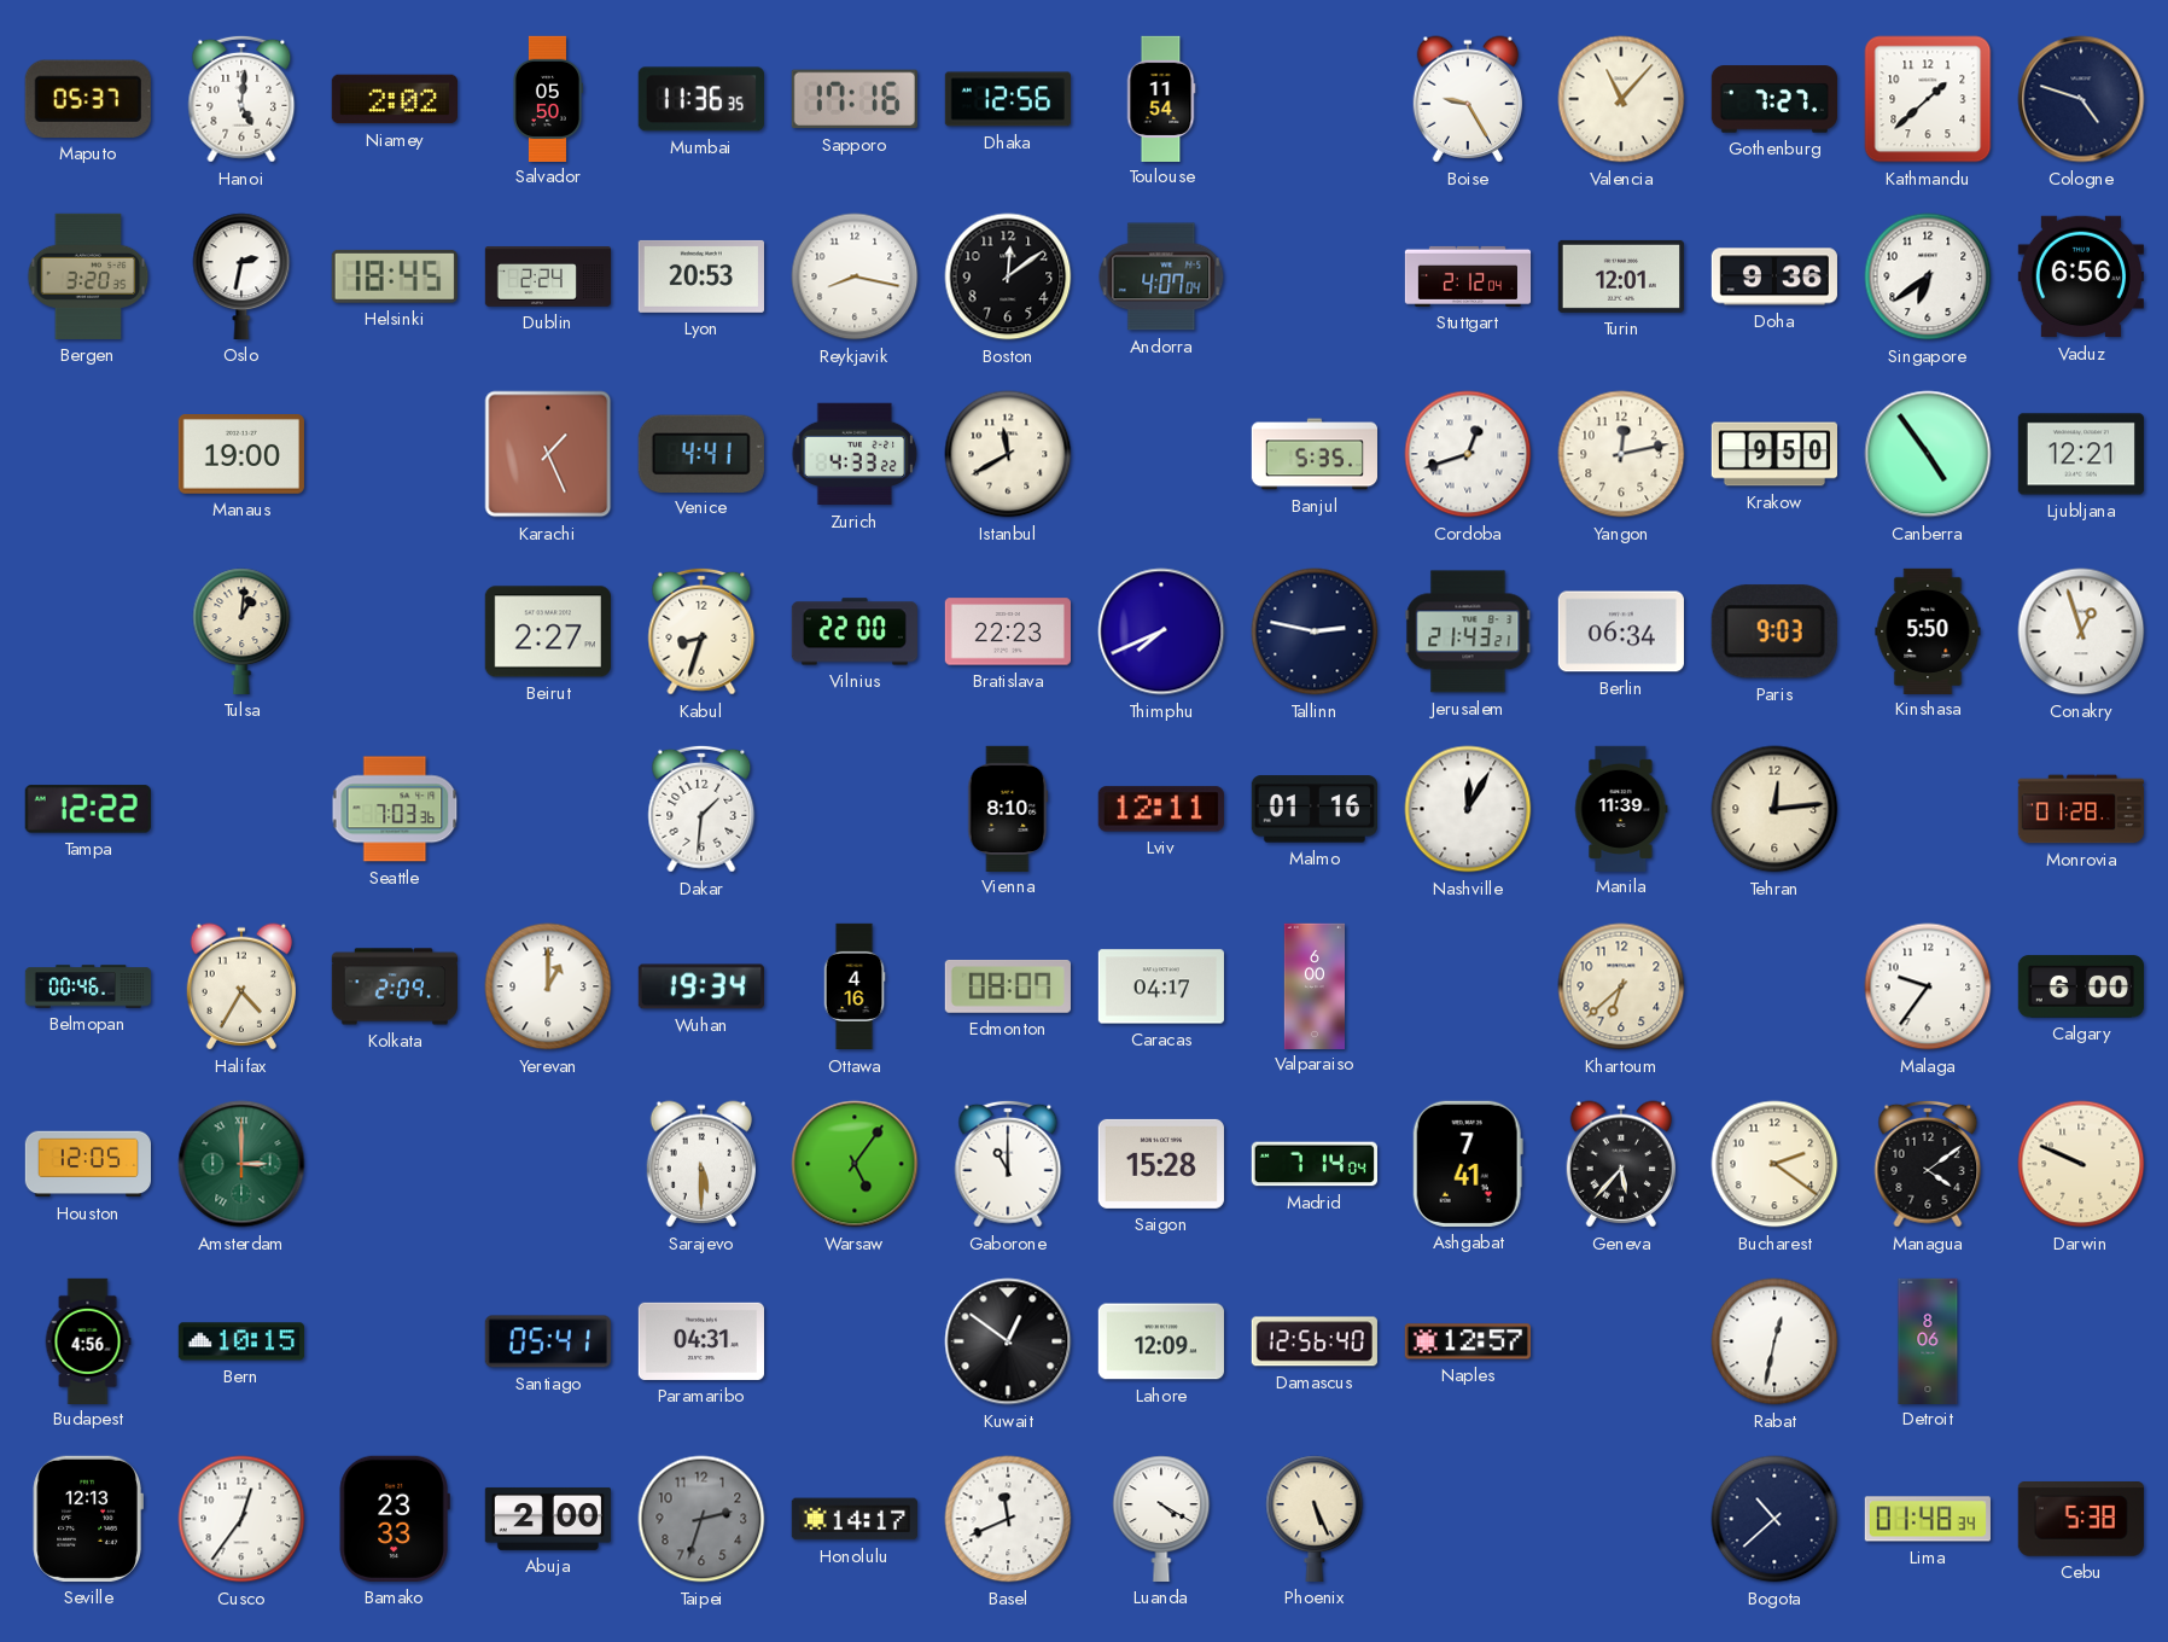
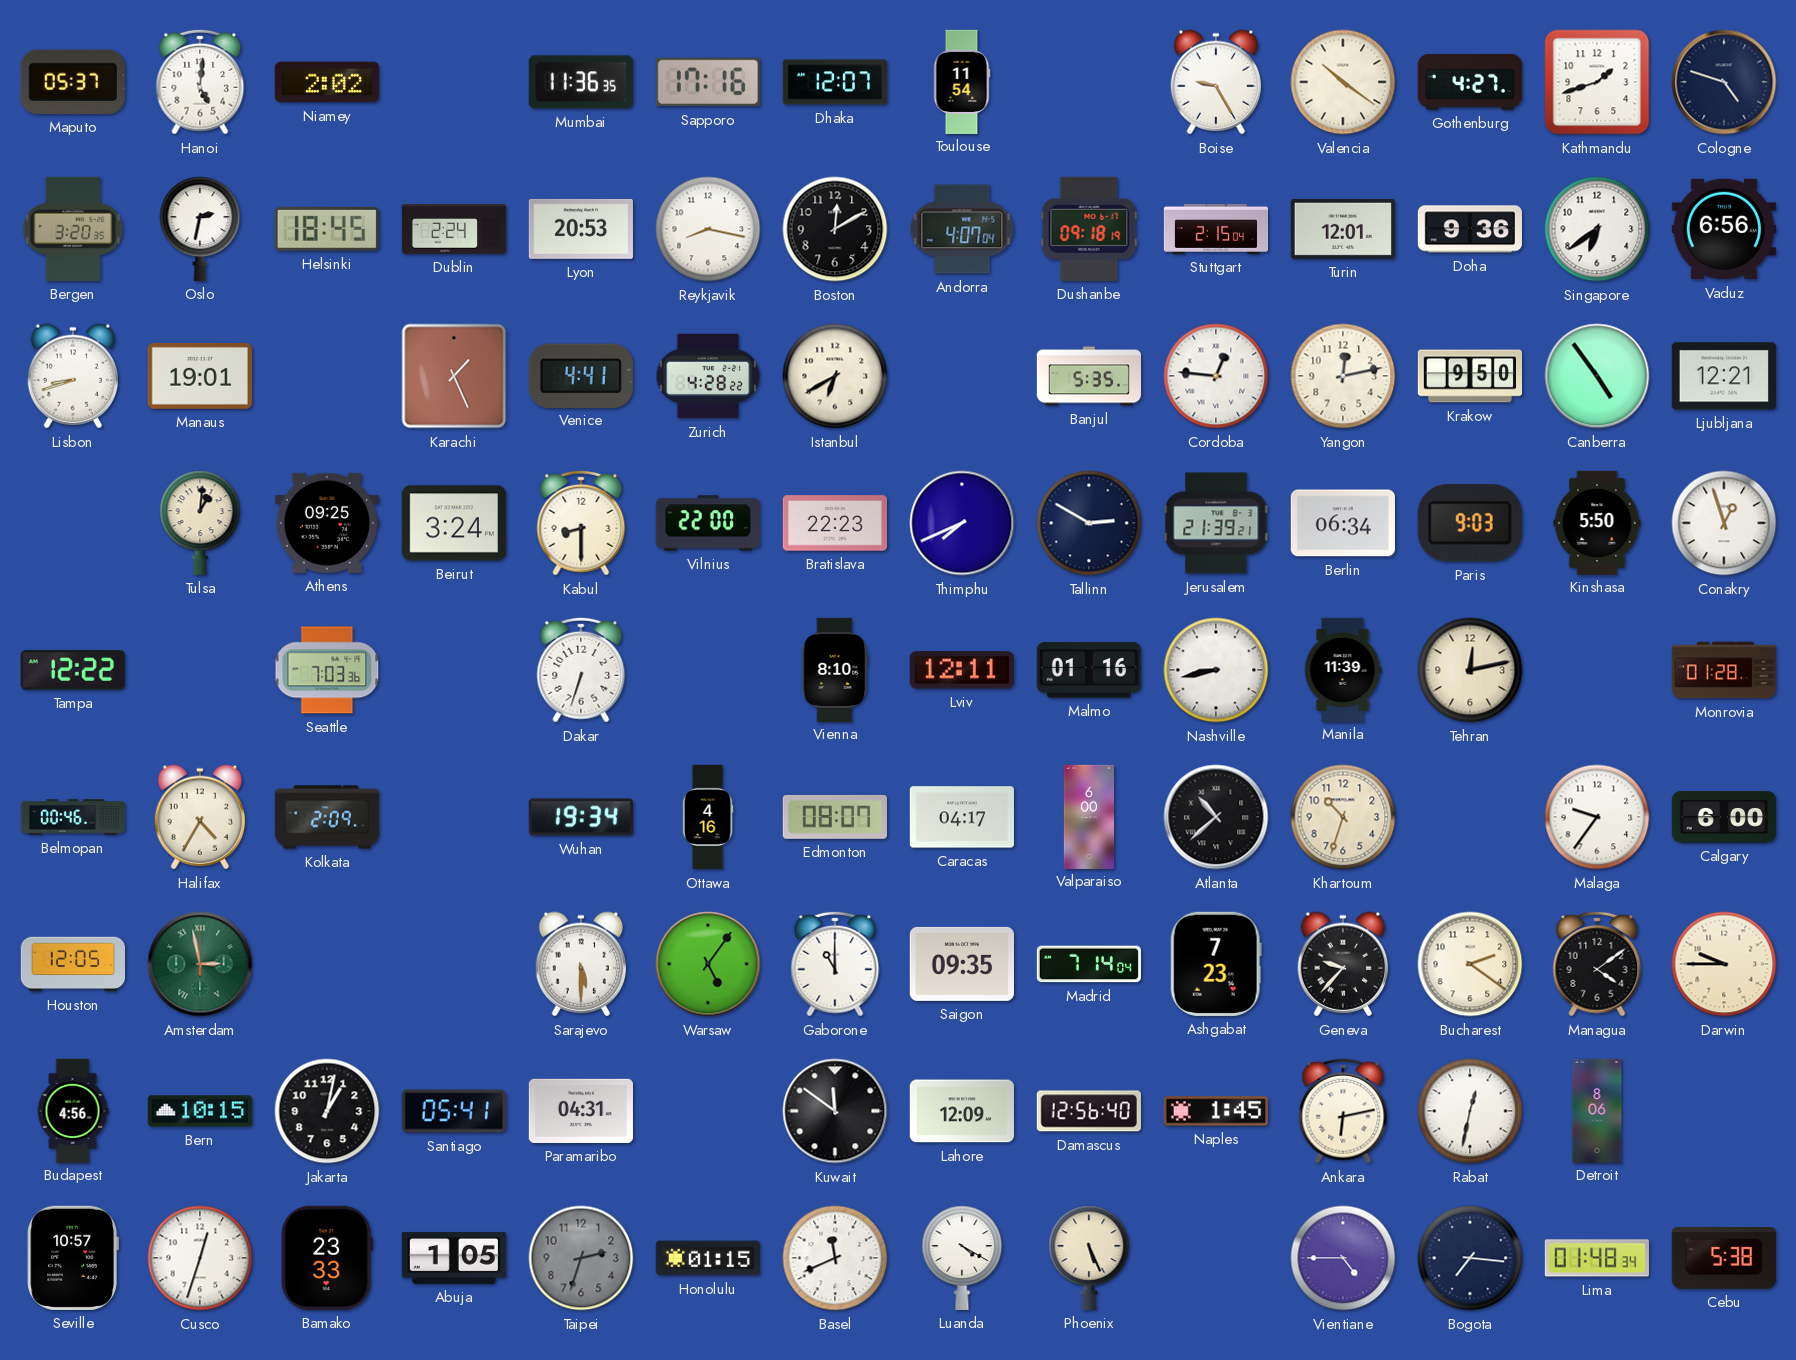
Salvador: 05:50 -> none (547, 98)
Dhaka: 12:56 -> 12:07 (834, 82)
Valencia: 11:07 -> 10:21 (1343, 82)
Gothenburg: 7:27 -> 4:27 (1470, 82)
Kathmandu: 1:38 -> 1:42 (1597, 82)
Boston: 12:09 -> 12:10 (835, 229)
Dushanbe: none -> 09:18 (1089, 229)
Stuttgart: 2:12 -> 2:15 (1216, 229)
Lisbon: none -> 8:42 (72, 376)
Manaus: 19:00 -> 19:01 (200, 377)
Zurich: 4:33 -> 4:28 (708, 376)
Istanbul: 11:40 -> 6:40 (835, 376)
Cordoba: 12:42 -> 12:46 (1216, 376)
Athens: none -> 09:25 (327, 523)
Beirut: 2:27 -> 3:24 (454, 523)
Kabul: 8:33 -> 8:30 (581, 523)
Tallinn: 2:47 -> 2:50 (1089, 523)
Jerusalem: 21:43 -> 21:39 (1216, 523)
Dakar: 1:31 -> 6:33 (581, 670)
Nashville: 12:05 -> 8:43 (1216, 670)
Tehran: 12:14 -> 12:13 (1470, 670)
Yerevan: 1:00 -> none (548, 986)
Atlanta: none -> 10:38 (1216, 817)
Khartoum: 6:38 -> 10:33 (1343, 817)
Amsterdam: 3:00 -> 2:58 (200, 964)
Saigon: 15:28 -> 09:35 (962, 964)
Ashgabat: 7:41 -> 7:23 (1216, 964)
Geneva: 5:37 -> 9:37 (1342, 964)
Darwin: 9:49 -> 9:45 (1724, 964)
Jakarta: none -> 1:02 (327, 1111)
Kuwait: 12:51 -> 11:51 (835, 1111)
Naples: 12:57 -> 1:45 (1216, 1111)
Ankara: none -> 6:13 (1343, 1111)
Seville: 12:13 -> 10:57 (73, 1258)
Cusco: 12:36 -> 12:33 (200, 1258)
Abuja: 2:00 -> 1:05 (454, 1258)
Honolulu: 14:17 -> 01:15 (708, 1258)
Vientiane: none -> 4:45 (1343, 1258)
Bogota: 10:38 -> 7:16 (1470, 1258)
